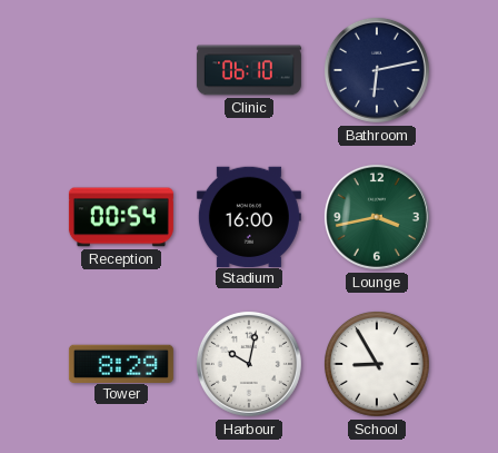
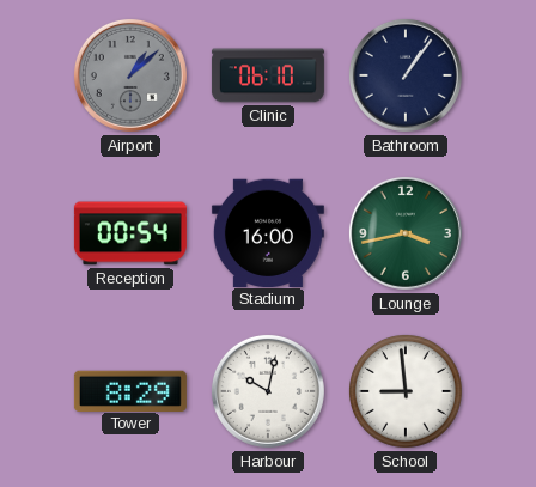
Airport: none -> 1:08 (130, 75)
Bathroom: 6:13 -> 1:06 (406, 75)
School: 8:55 -> 8:59 (407, 392)
